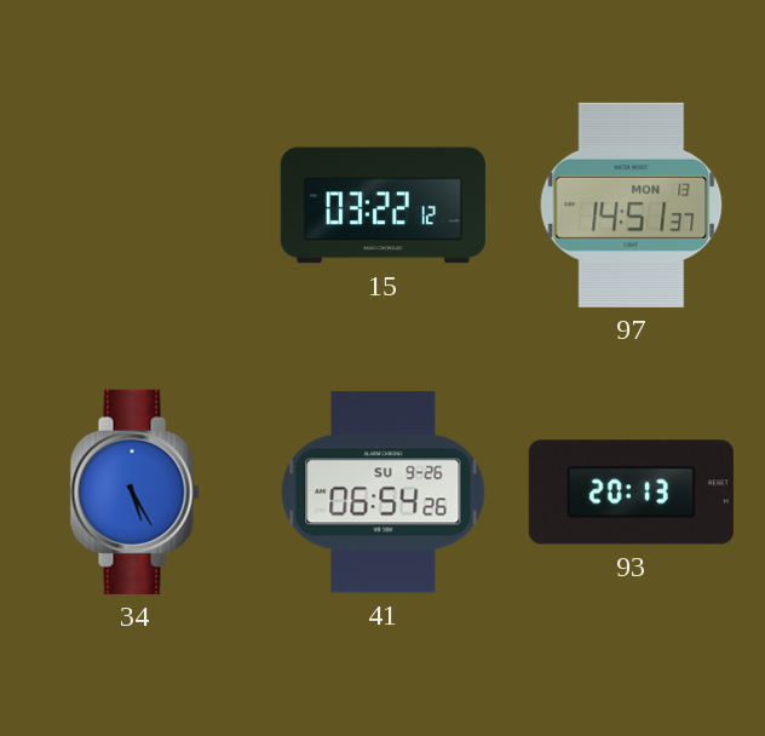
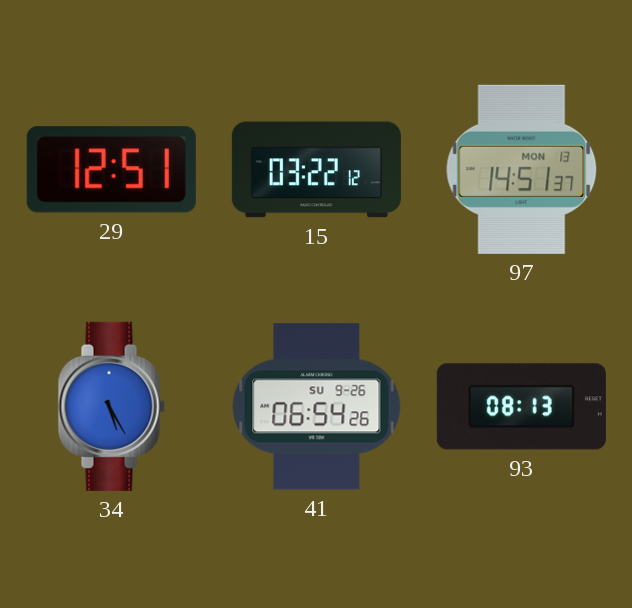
29: none -> 12:51 (111, 170)
93: 20:13 -> 08:13 (521, 407)
